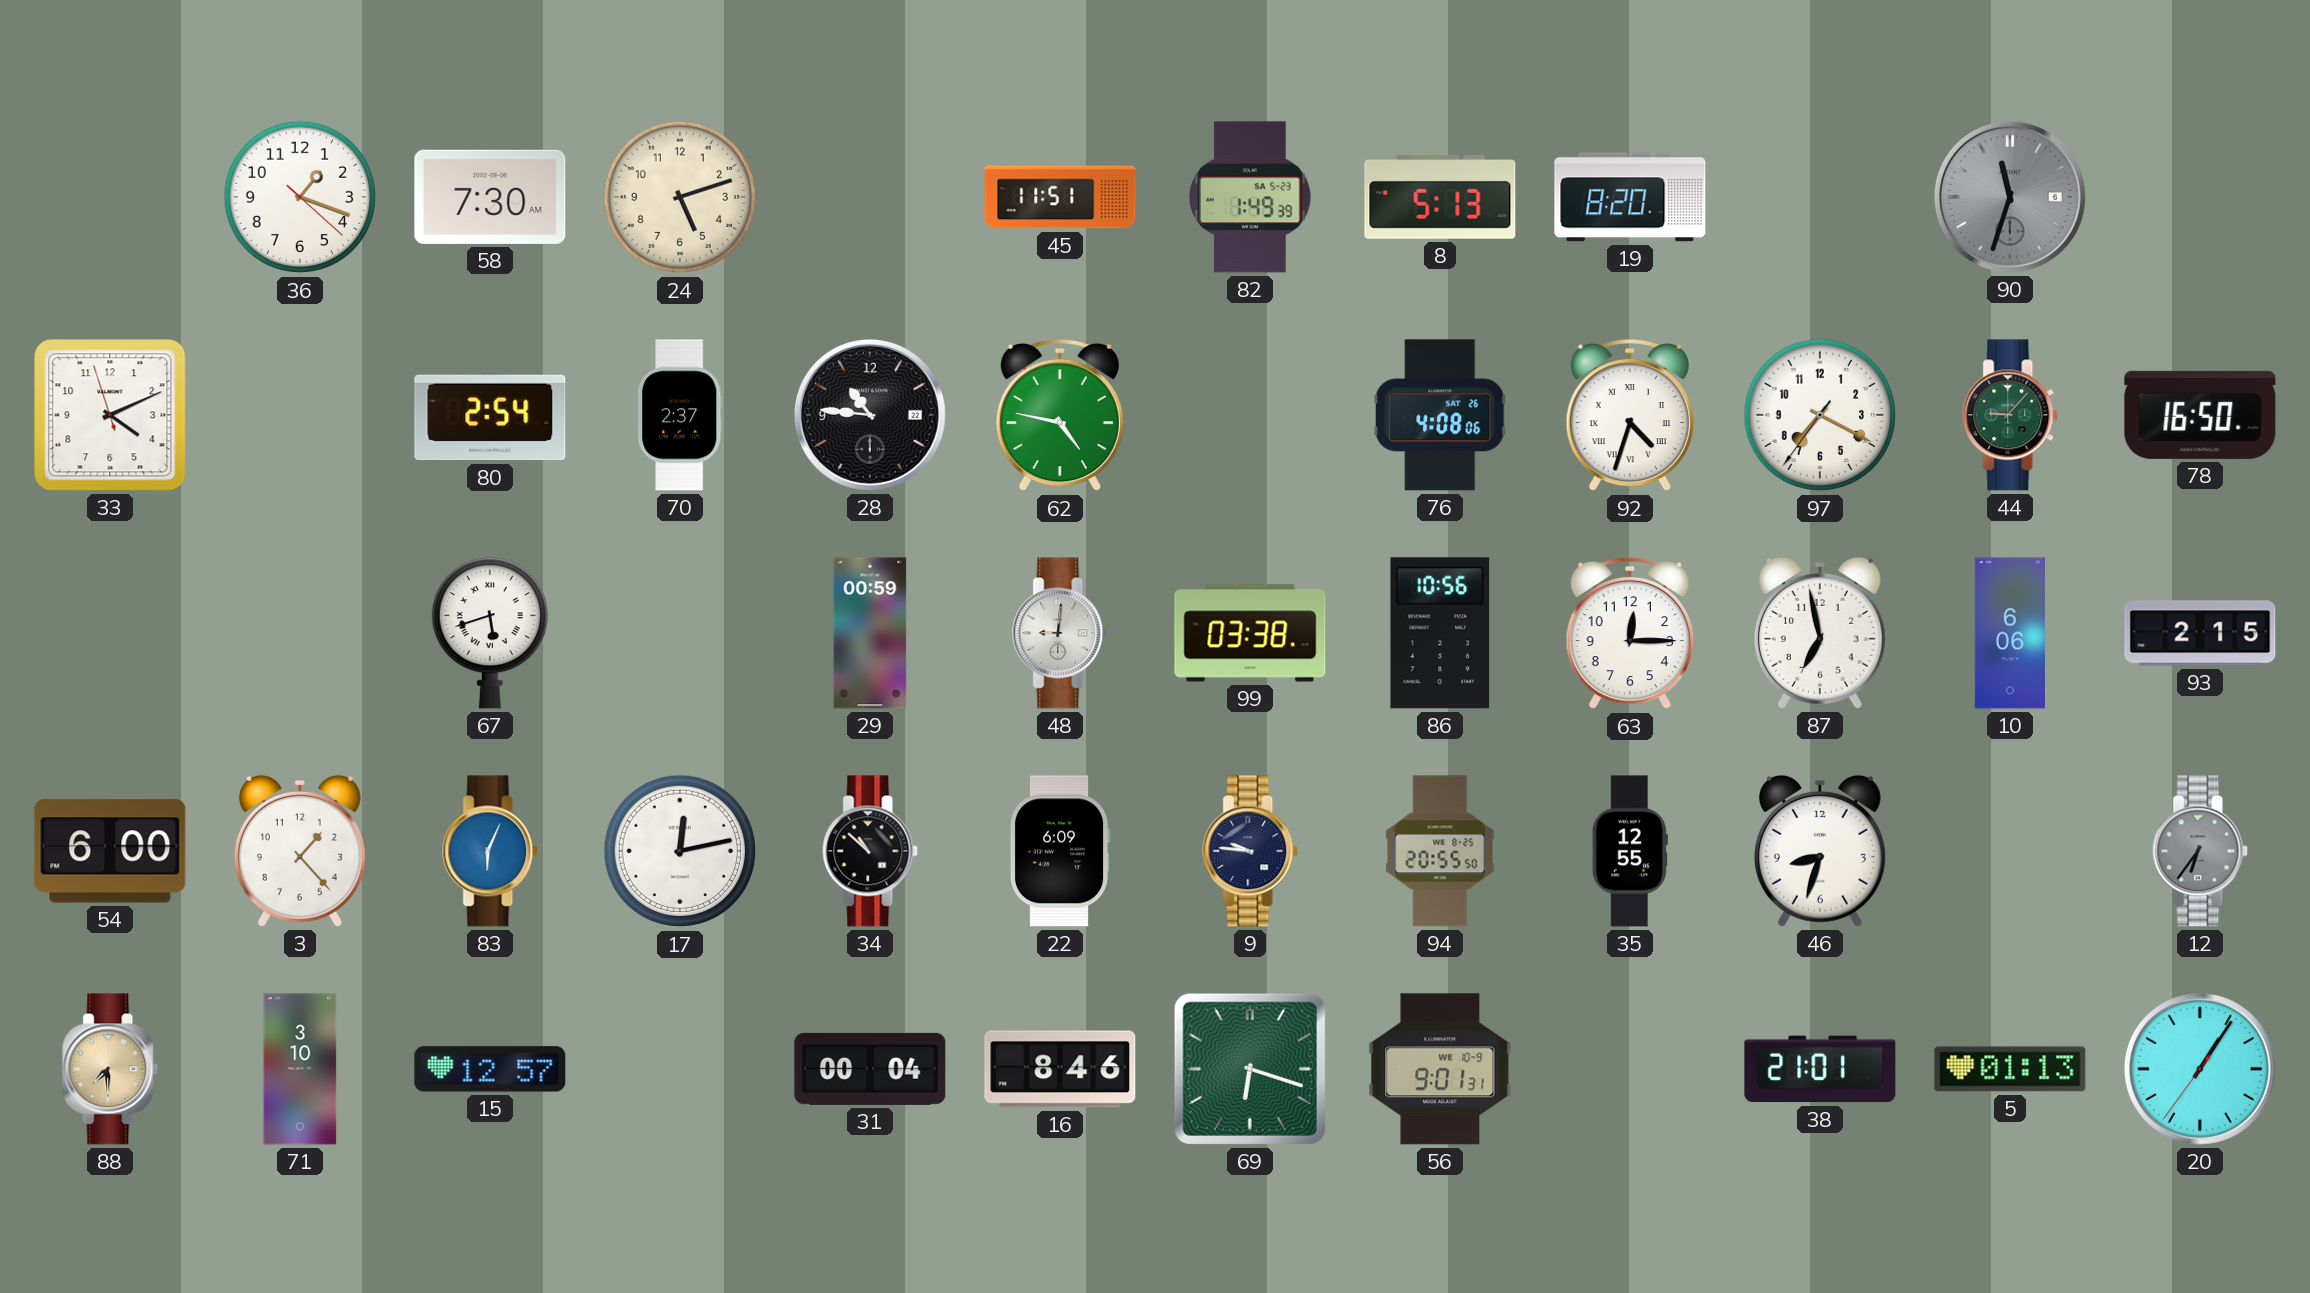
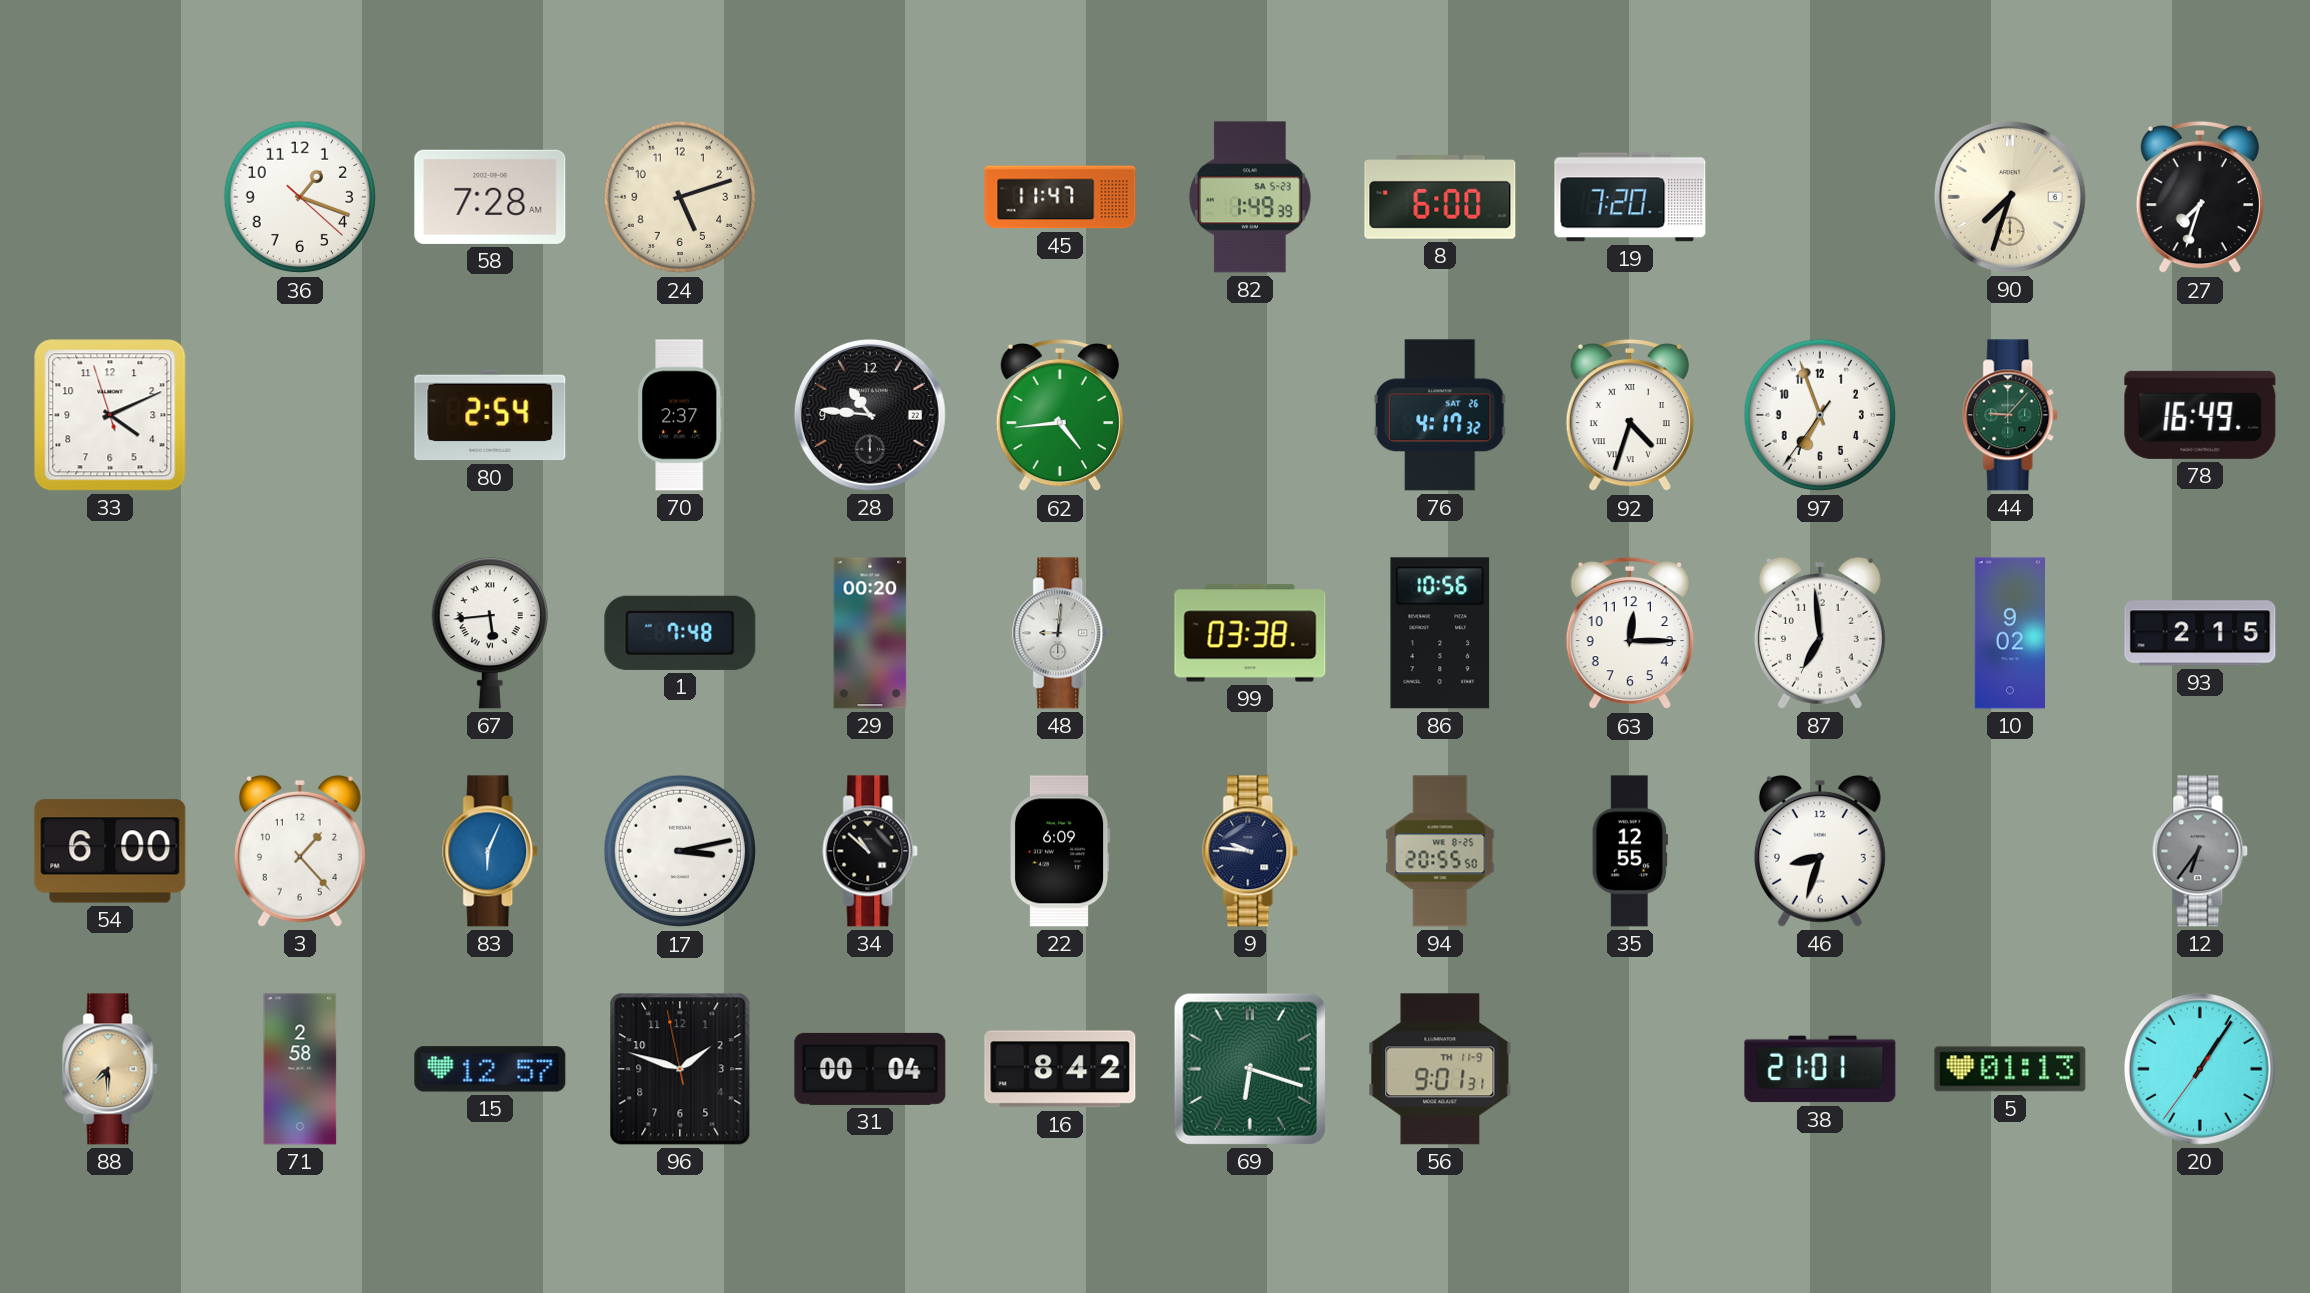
58: 7:30 -> 7:28 (490, 197)
45: 11:51 -> 11:47 (1060, 197)
8: 5:13 -> 6:00 (1440, 198)
19: 8:20 -> 7:20 (1630, 197)
90: 11:33 -> 7:33 (2010, 197)
90 dial: grey -> cream (2010, 197)
27: none -> 7:33 (2200, 197)
62: 4:47 -> 4:44 (1060, 415)
76: 4:08 -> 4:17 (1440, 415)
97: 7:19 -> 6:56 (1820, 415)
78: 16:50 -> 16:49 (2200, 415)
67: 5:42 -> 5:44 (490, 633)
1: none -> 7:48 (680, 633)
29: 00:59 -> 00:20 (870, 633)
87: 6:58 -> 6:59 (1820, 633)
10: 6:06 -> 9:02 (2009, 633)
17: 12:13 -> 3:13 (680, 851)
71: 3:10 -> 2:58 (300, 1069)
96: none -> 1:47 (680, 1069)
16: 8:46 -> 8:42 (1060, 1069)
56 date: WE 10-9 -> TH 11-9 (1440, 1069)
